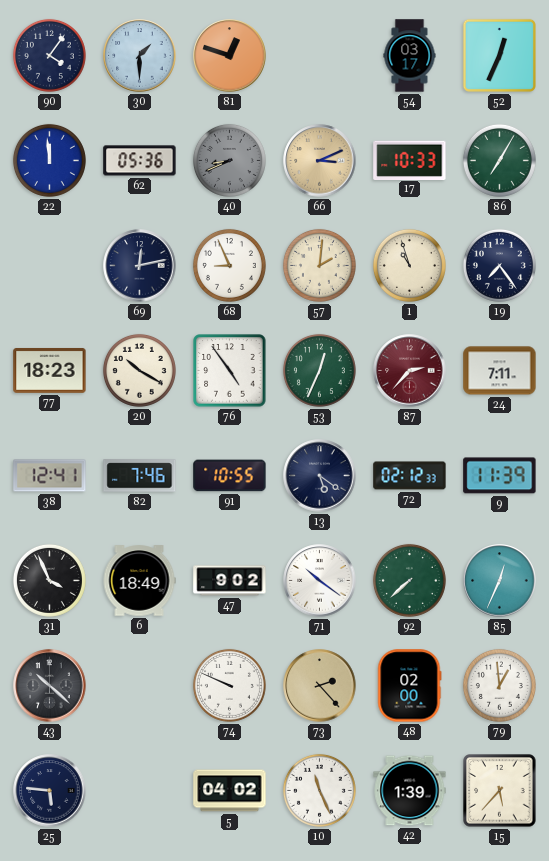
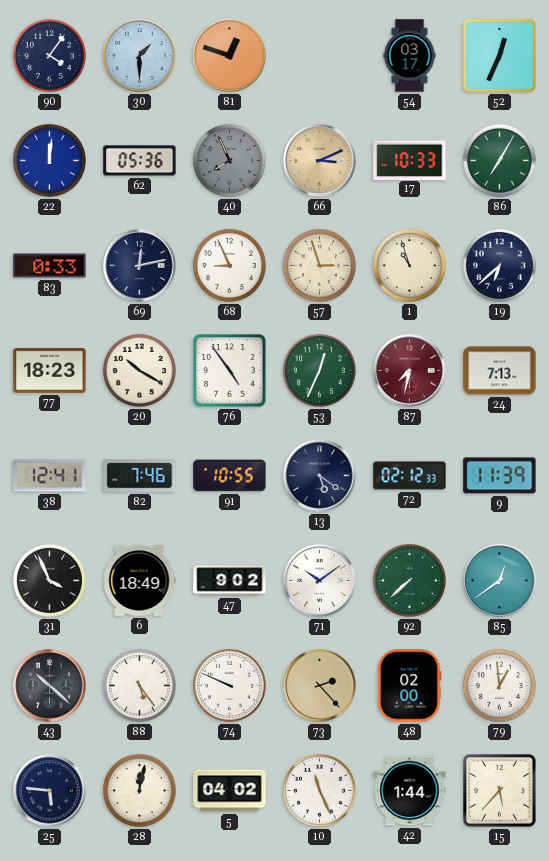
22: 11:59 -> 12:01 (49, 160)
40: 8:41 -> 7:56 (229, 160)
83: none -> 0:33 (50, 266)
57: 2:01 -> 2:57 (319, 265)
19: 7:24 -> 6:38 (499, 265)
87: 2:37 -> 7:32 (410, 371)
24: 7:11 -> 7:13 (500, 371)
71: 10:21 -> 10:09 (320, 581)
85: 12:34 -> 12:39 (500, 581)
88: none -> 5:24 (139, 685)
28: none -> 12:02 (139, 790)
42: 1:39 -> 1:44 (410, 791)
